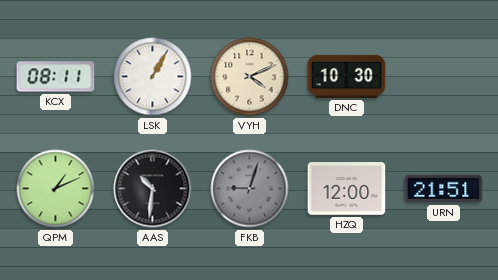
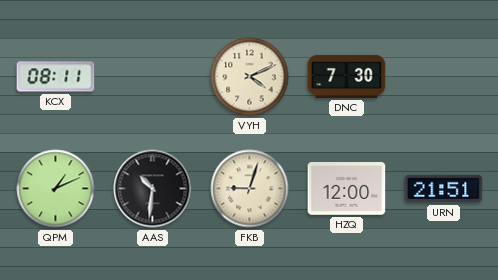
LSK: 1:05 -> none (153, 77)
DNC: 10:30 -> 7:30 (347, 76)
FKB dial: grey -> cream (250, 189)
